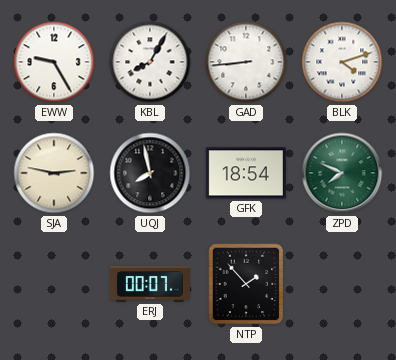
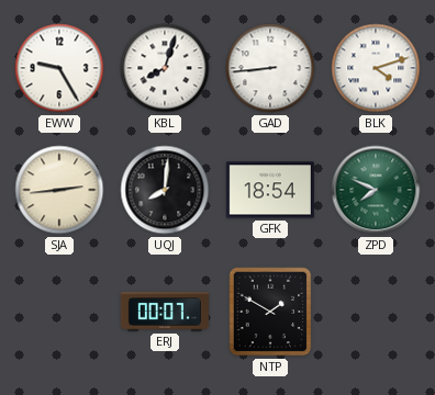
KBL: 8:05 -> 8:03 (165, 68)
SJA: 2:47 -> 2:44 (59, 190)
UQJ: 7:58 -> 8:01 (165, 190)
NTP: 1:53 -> 1:50 (270, 312)
